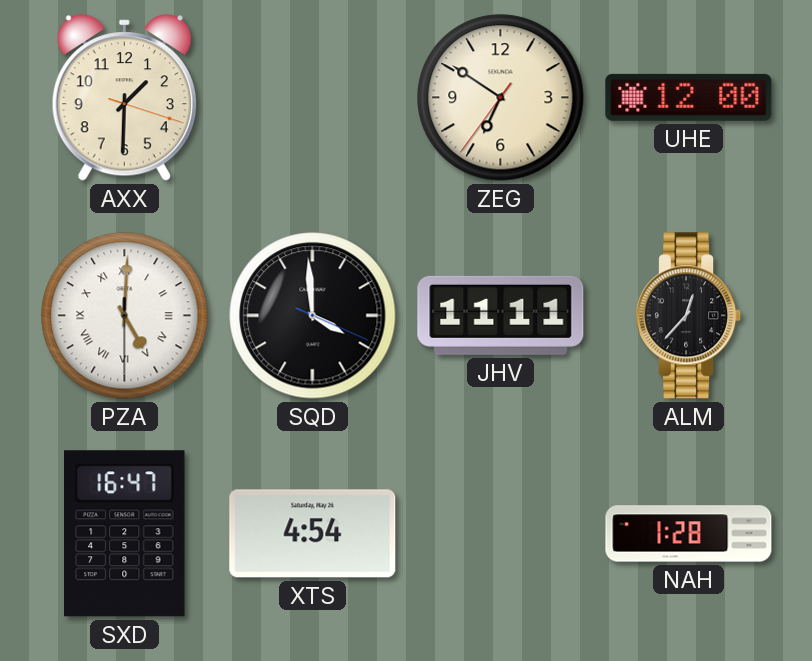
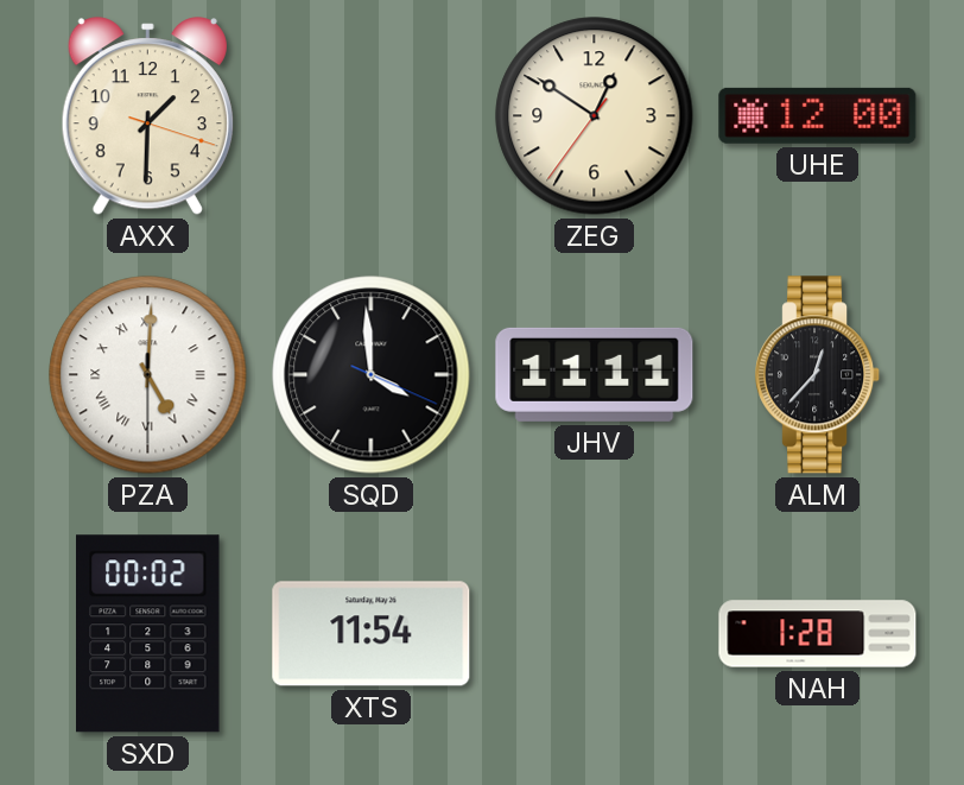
ZEG: 6:50 -> 12:50 (595, 116)
SXD: 16:47 -> 00:02 (148, 634)
XTS: 4:54 -> 11:54 (372, 634)
